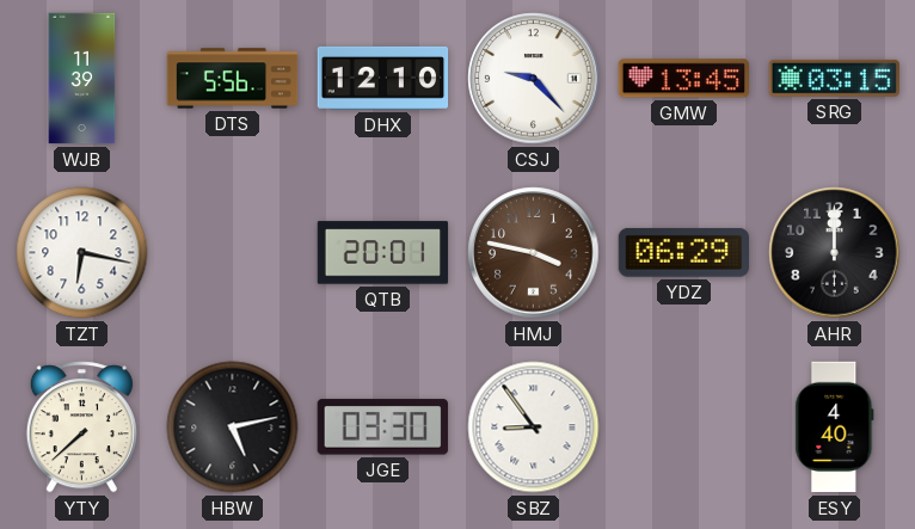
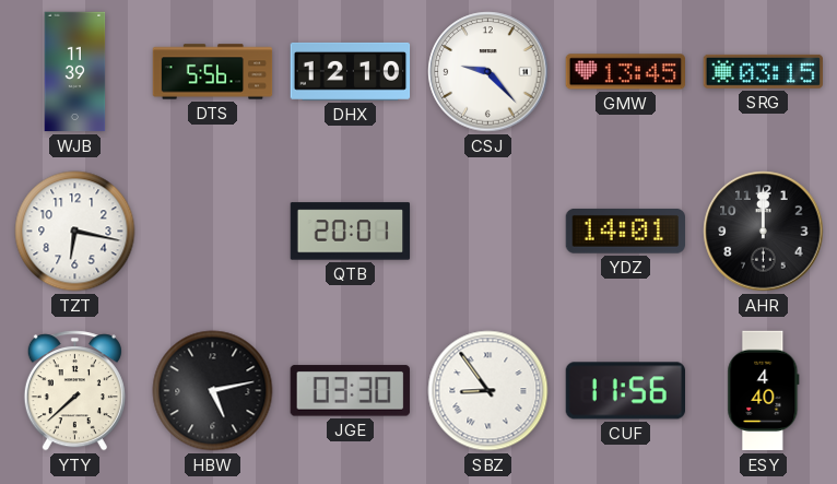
HMJ: 3:47 -> none (534, 253)
YDZ: 06:29 -> 14:01 (625, 231)
CUF: none -> 11:56 (625, 391)
